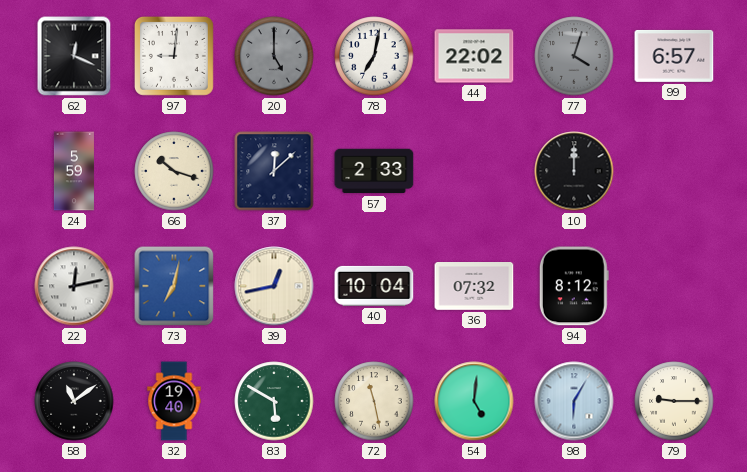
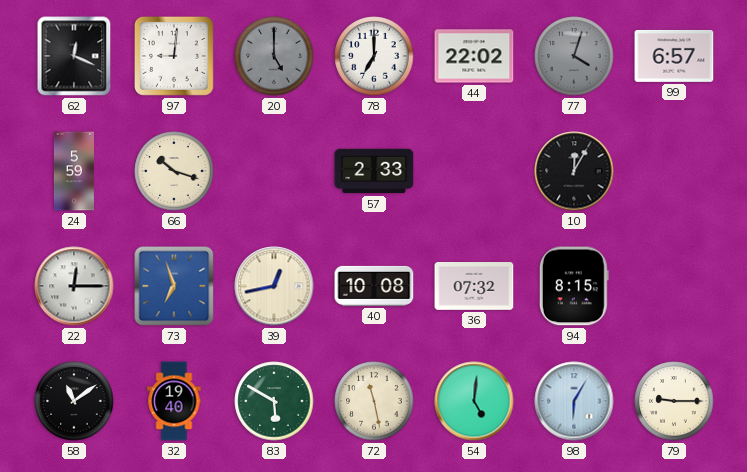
78: 7:02 -> 7:00 (374, 56)
37: 12:08 -> none (274, 171)
10: 12:00 -> 12:05 (574, 171)
22: 12:13 -> 12:15 (74, 286)
73: 7:02 -> 6:57 (174, 286)
40: 10:04 -> 10:08 (374, 286)
94: 8:12 -> 8:15 (574, 286)
